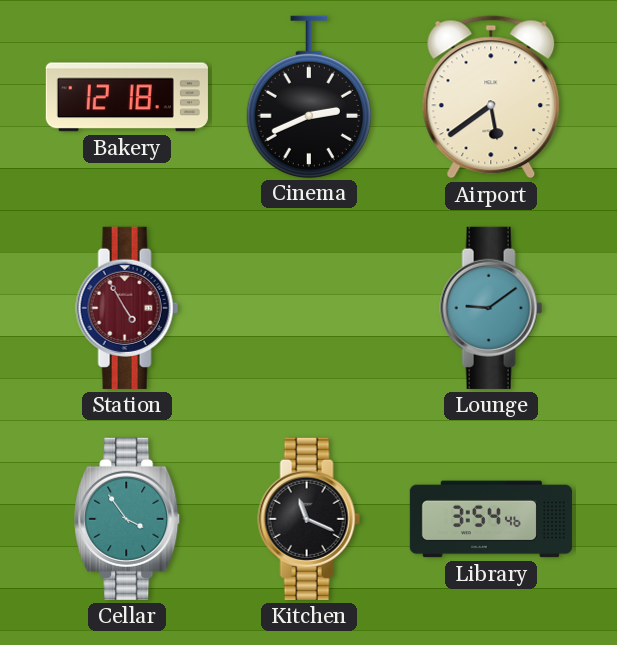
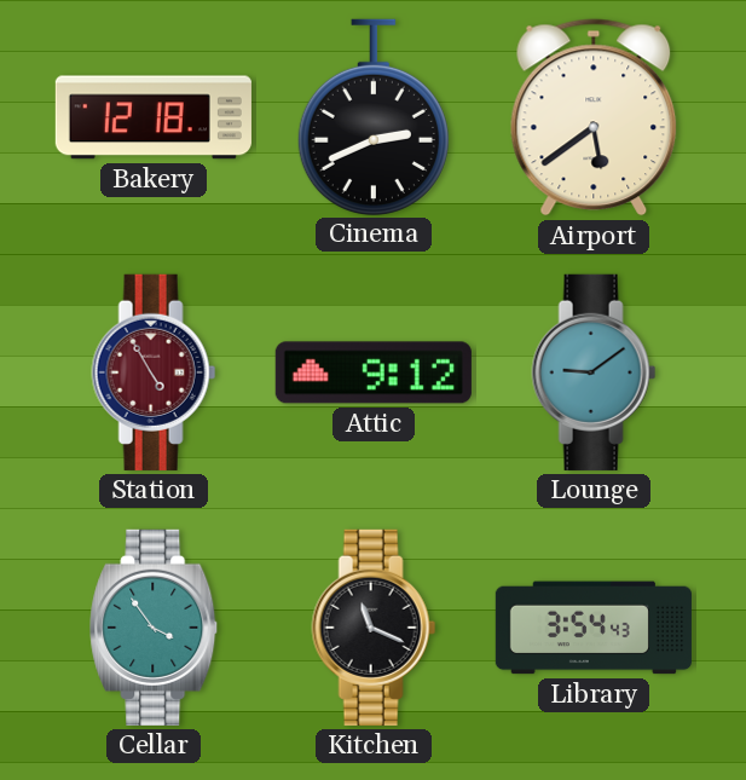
Attic: none -> 9:12 (374, 372)
Library: 3:54:46 -> 3:54:43 (594, 628)
